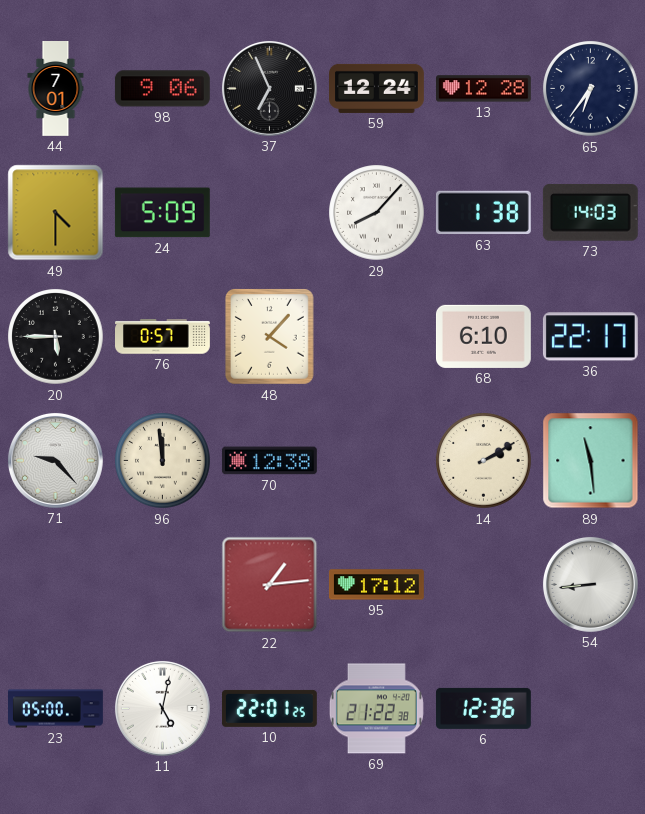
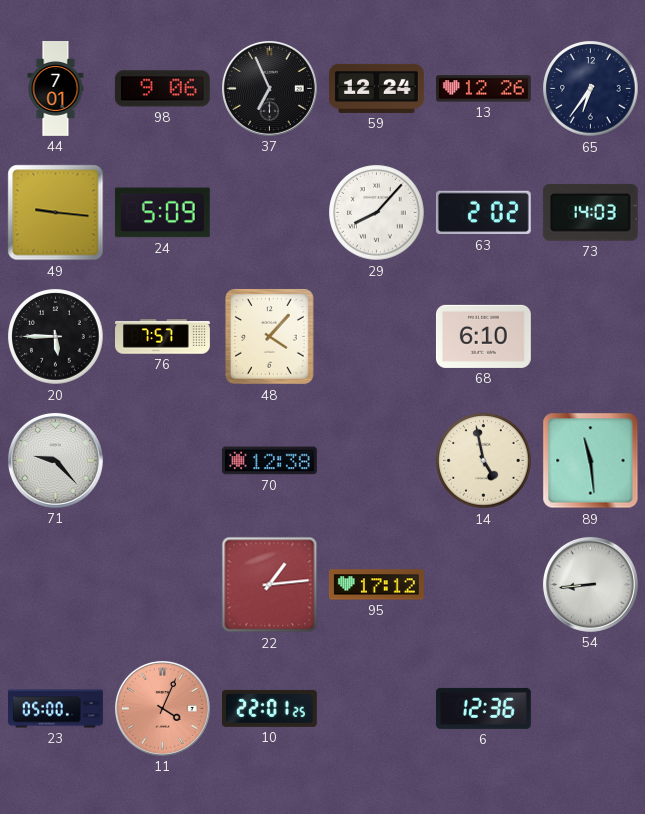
13: 12:28 -> 12:26 (483, 89)
49: 4:30 -> 9:16 (56, 213)
63: 1:38 -> 2:02 (483, 213)
76: 0:57 -> 7:57 (163, 337)
36: 22:17 -> none (590, 337)
96: 11:59 -> none (163, 461)
14: 2:10 -> 4:58 (484, 461)
11: 5:02 -> 4:04 (162, 708)
11 dial: white -> salmon (162, 708)
69: 21:22 -> none (376, 709)
